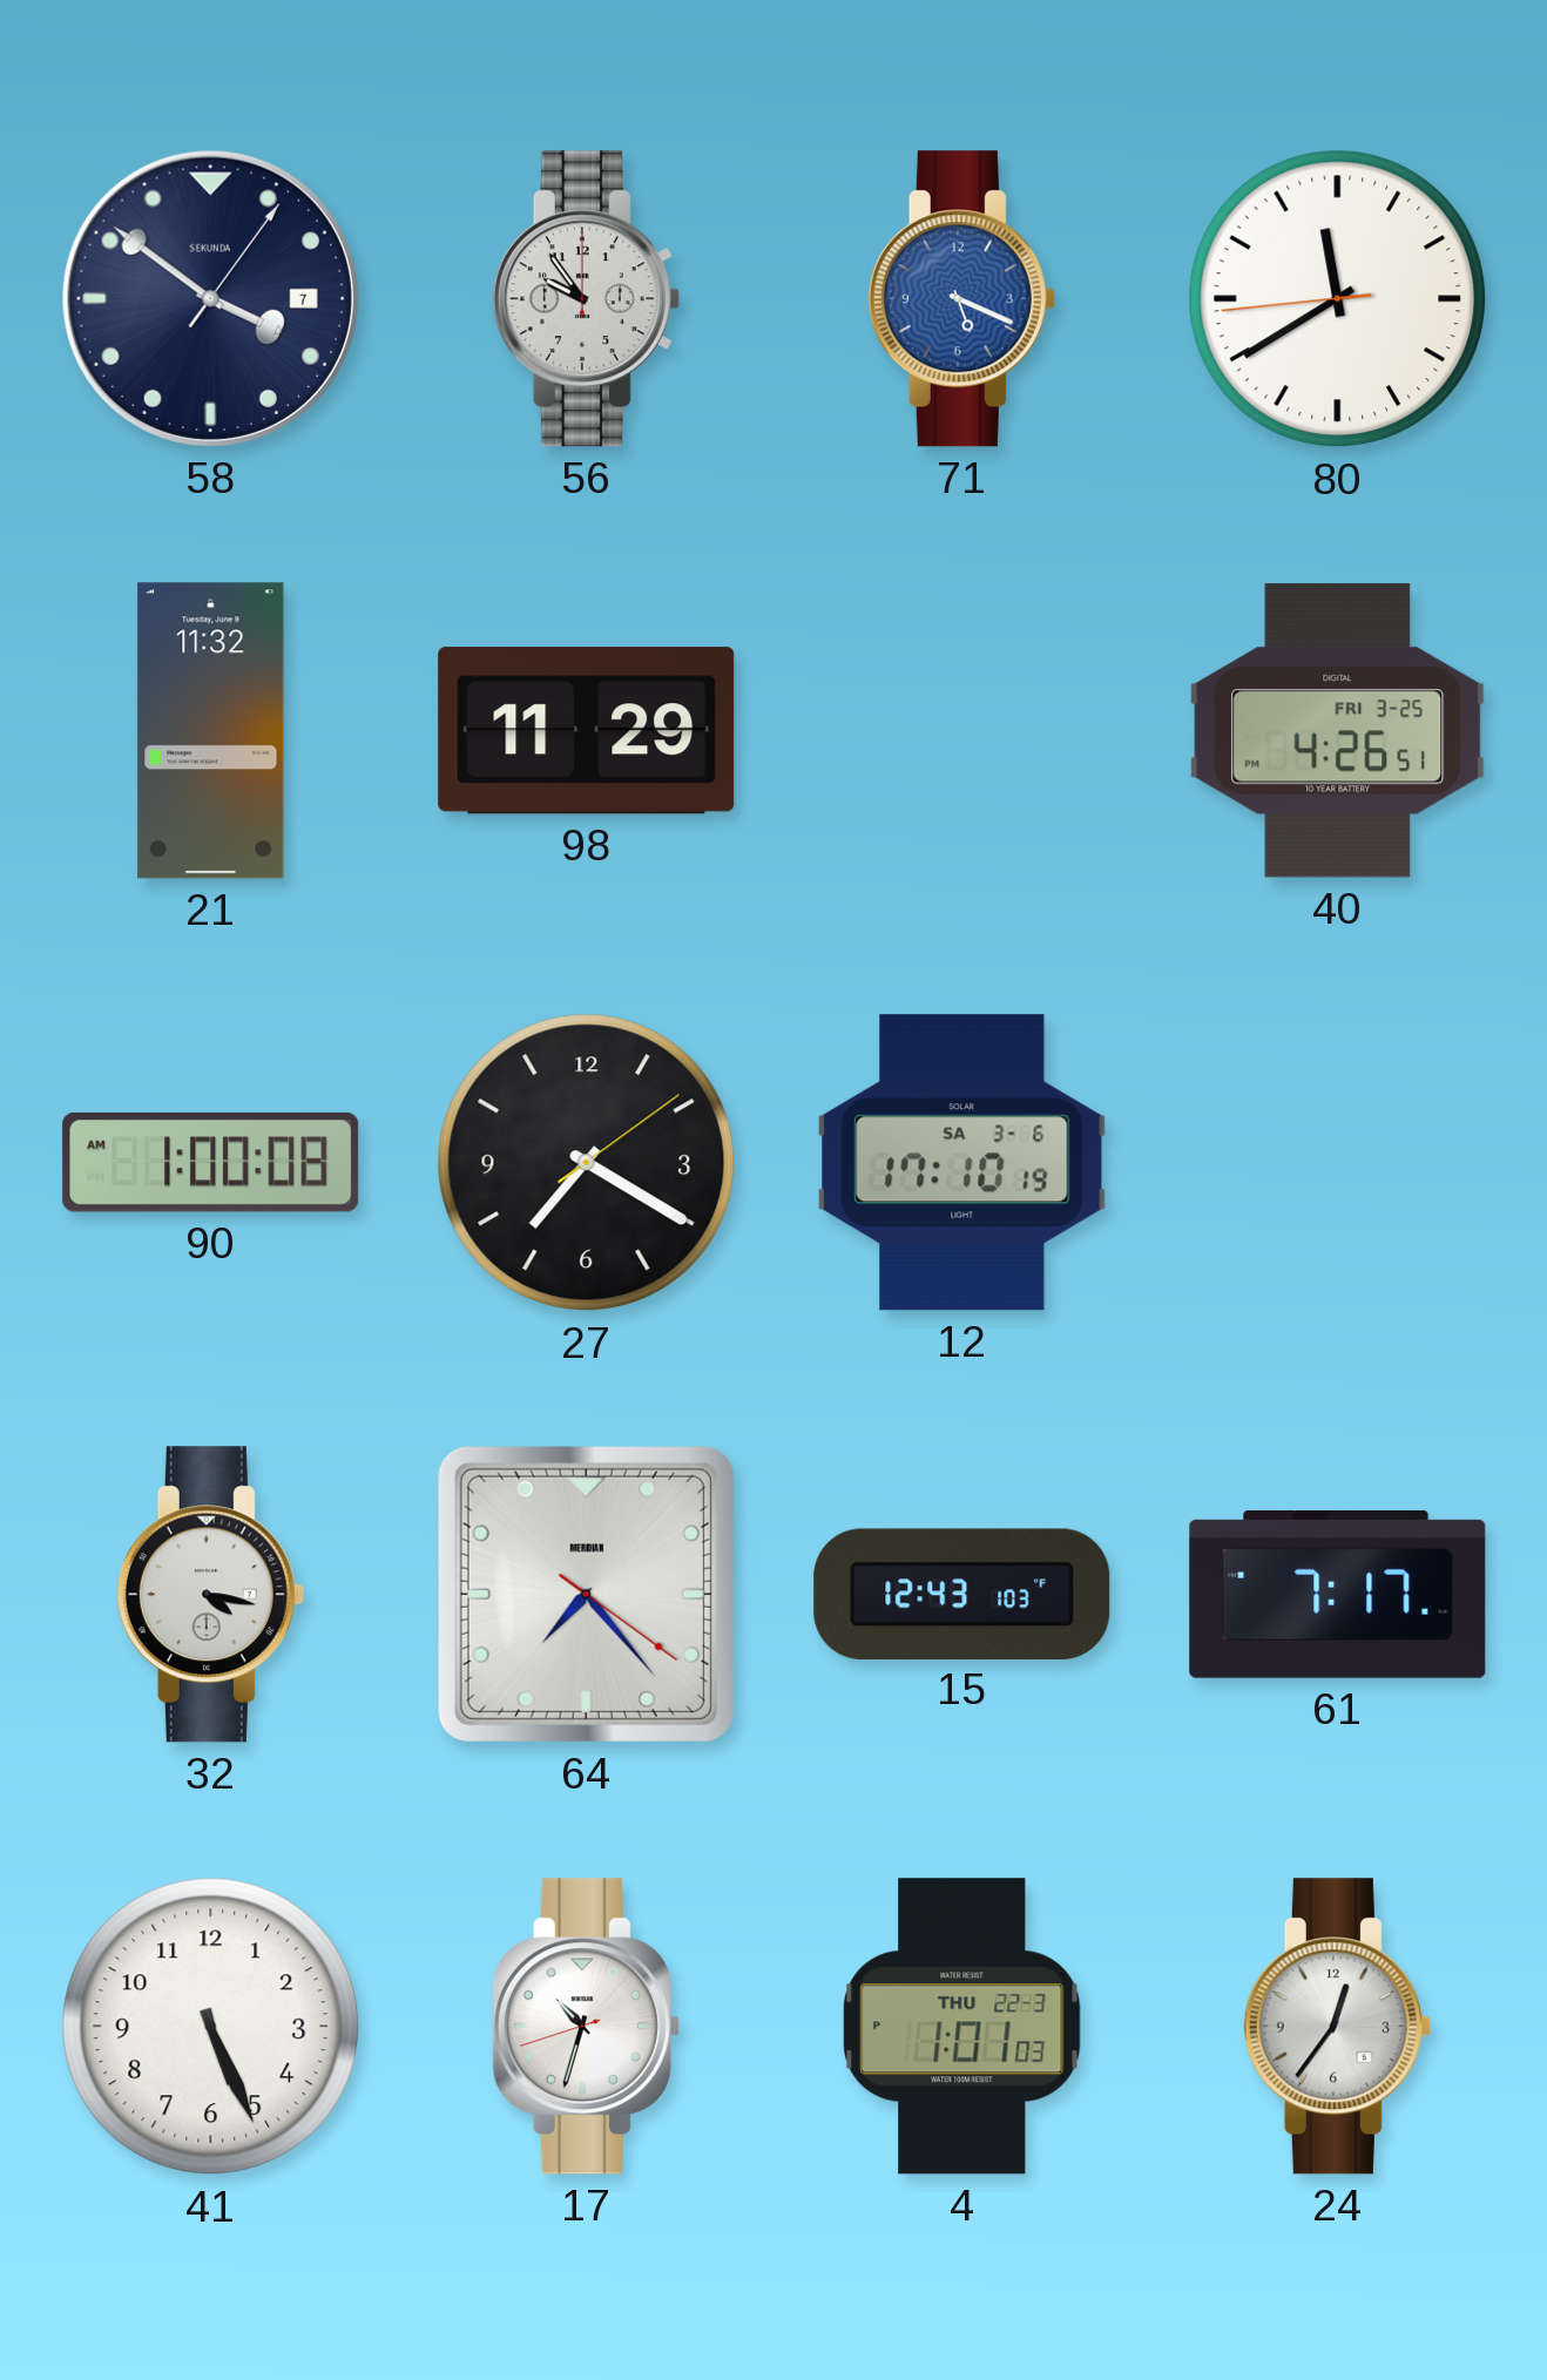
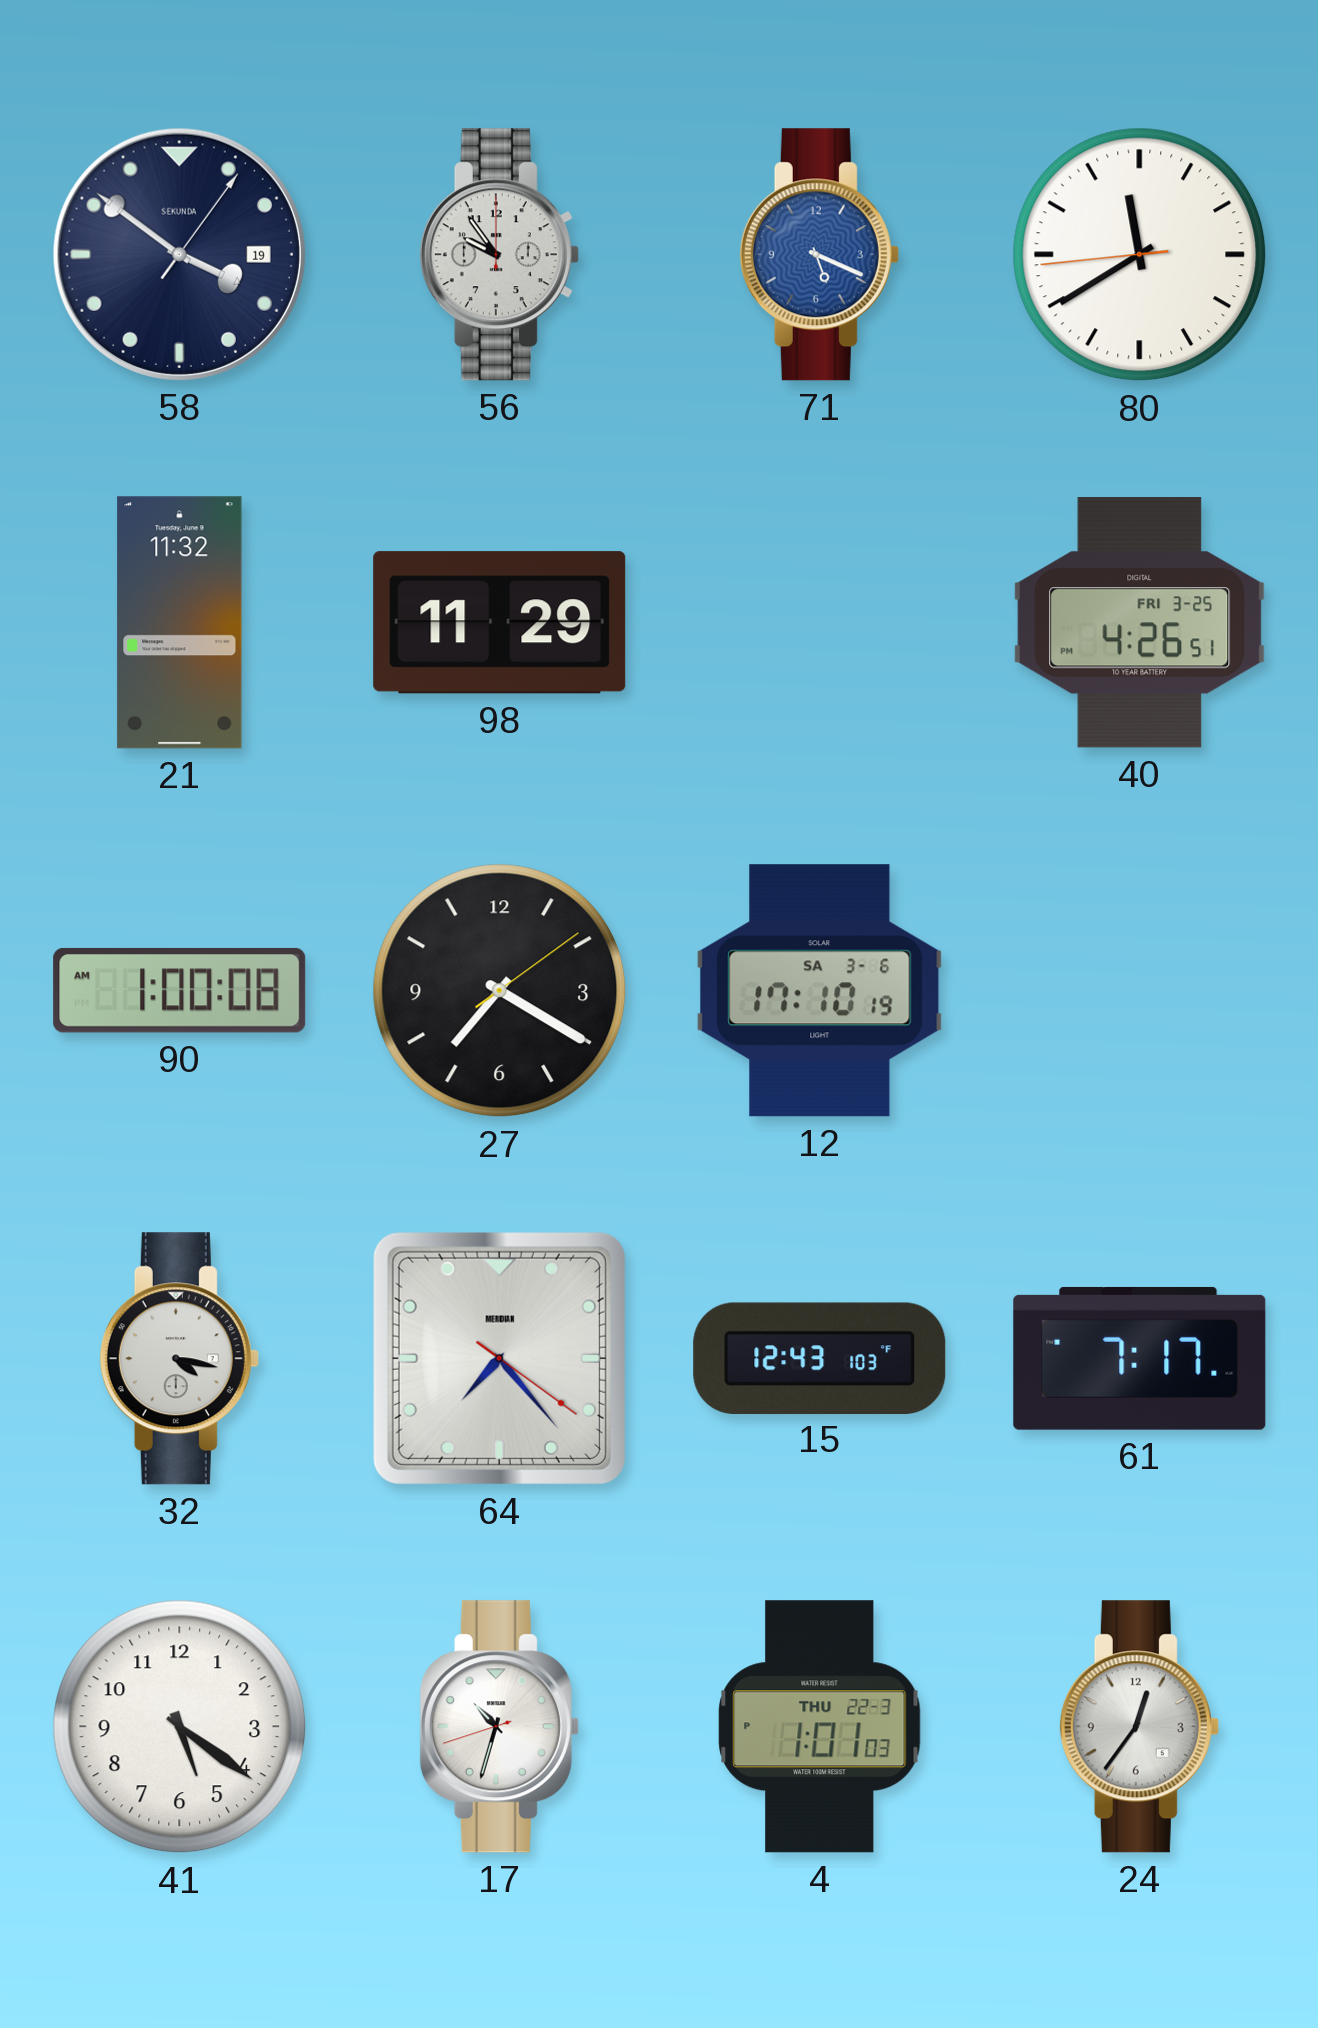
58 date: 7 -> 19 (179, 254)
41: 5:26 -> 5:21 (180, 1727)
